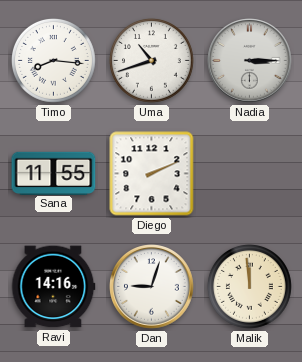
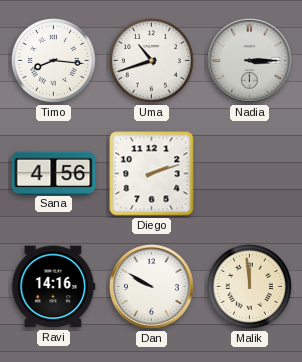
Sana: 11:55 -> 4:56 (54, 173)
Diego: 2:11 -> 2:12 (152, 174)
Dan: 9:03 -> 9:50 (152, 287)
